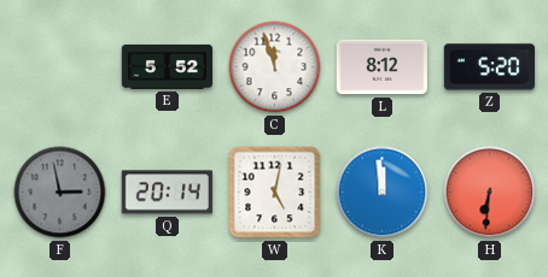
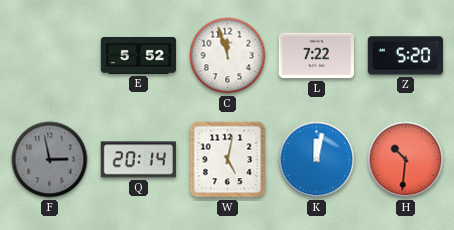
L: 8:12 -> 7:22 (316, 56)
K: 11:59 -> 12:02 (317, 160)
H: 6:31 -> 10:31 (406, 160)
